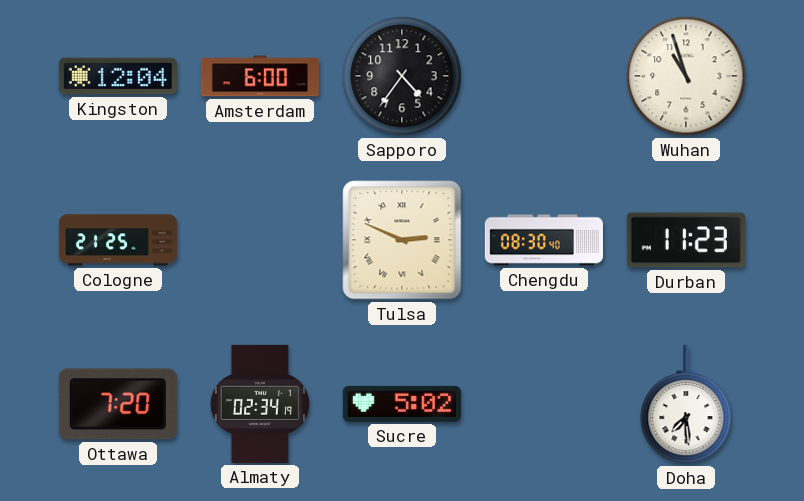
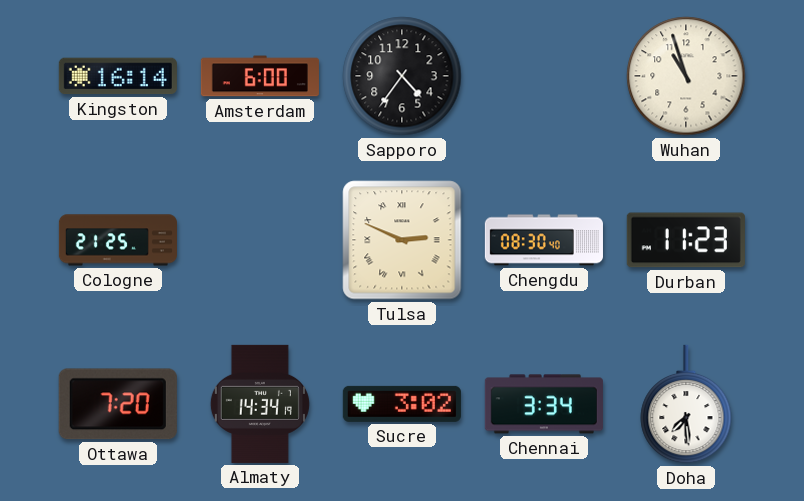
Kingston: 12:04 -> 16:14 (118, 76)
Almaty: 02:34 -> 14:34 (260, 404)
Sucre: 5:02 -> 3:02 (402, 404)
Chennai: none -> 3:34 (544, 404)
